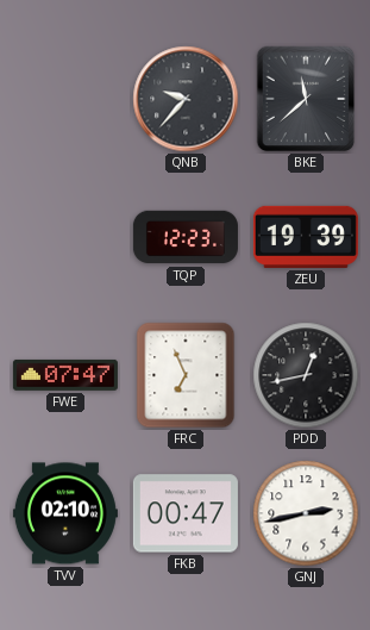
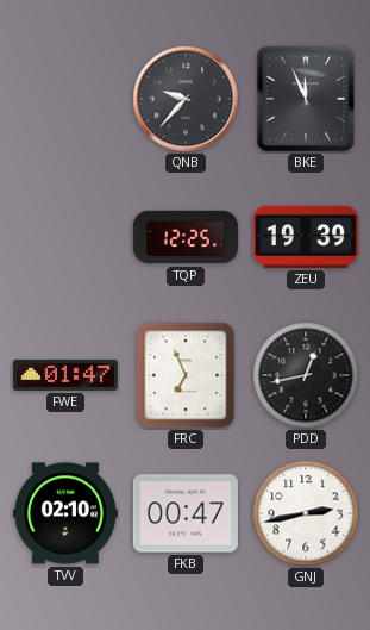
BKE: 11:38 -> 11:56 (306, 99)
TQP: 12:23 -> 12:25 (186, 237)
FWE: 07:47 -> 01:47 (65, 375)
